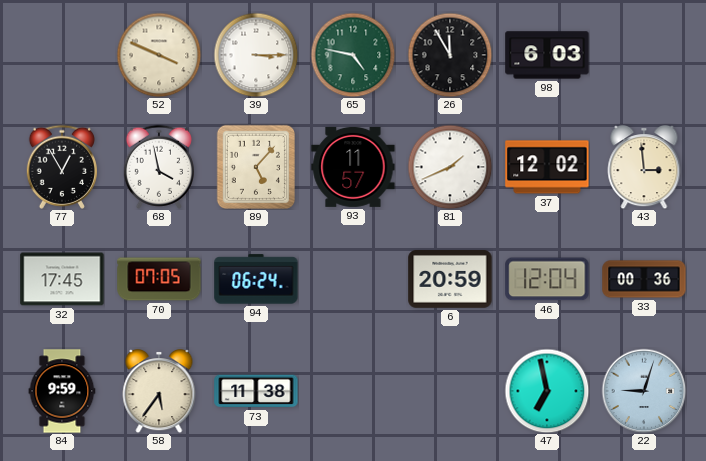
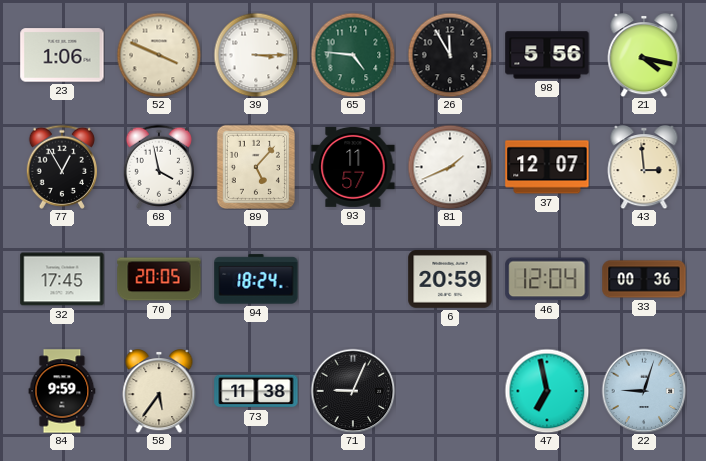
23: none -> 1:06 (62, 55)
65: 4:47 -> 4:46 (353, 55)
98: 6:03 -> 5:56 (547, 55)
21: none -> 4:17 (644, 56)
37: 12:02 -> 12:07 (547, 167)
70: 07:05 -> 20:05 (159, 279)
94: 06:24 -> 18:24 (256, 279)
71: none -> 9:04 (353, 391)
